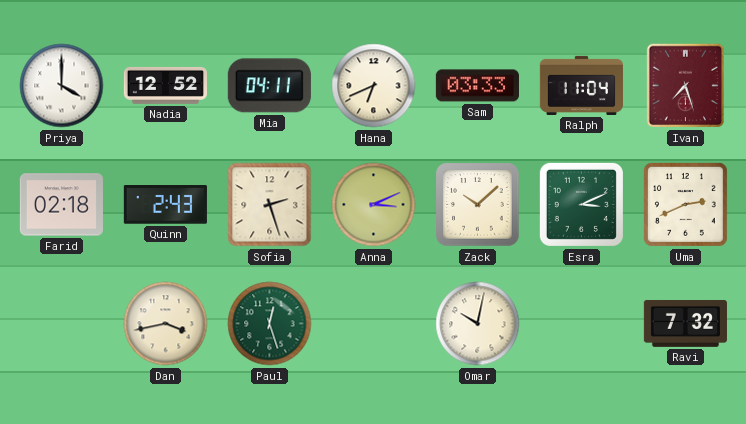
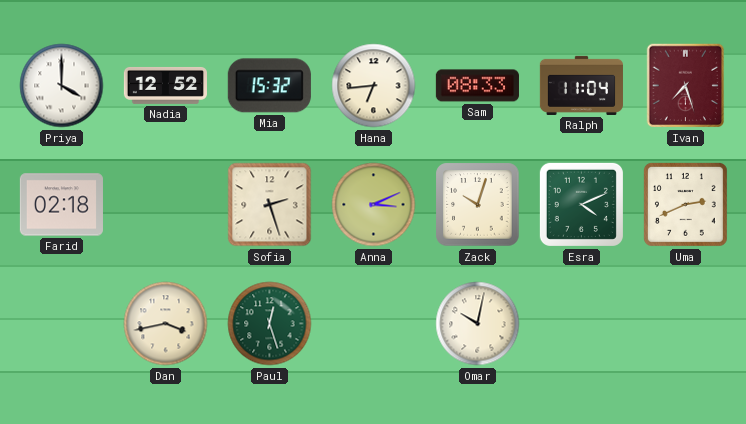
Mia: 04:11 -> 15:32 (269, 86)
Hana: 6:41 -> 6:44 (374, 86)
Sam: 03:33 -> 08:33 (477, 86)
Quinn: 2:43 -> none (165, 205)
Zack: 10:08 -> 10:03 (478, 205)
Esra: 3:11 -> 4:11 (581, 204)
Ravi: 7:32 -> none (685, 323)
